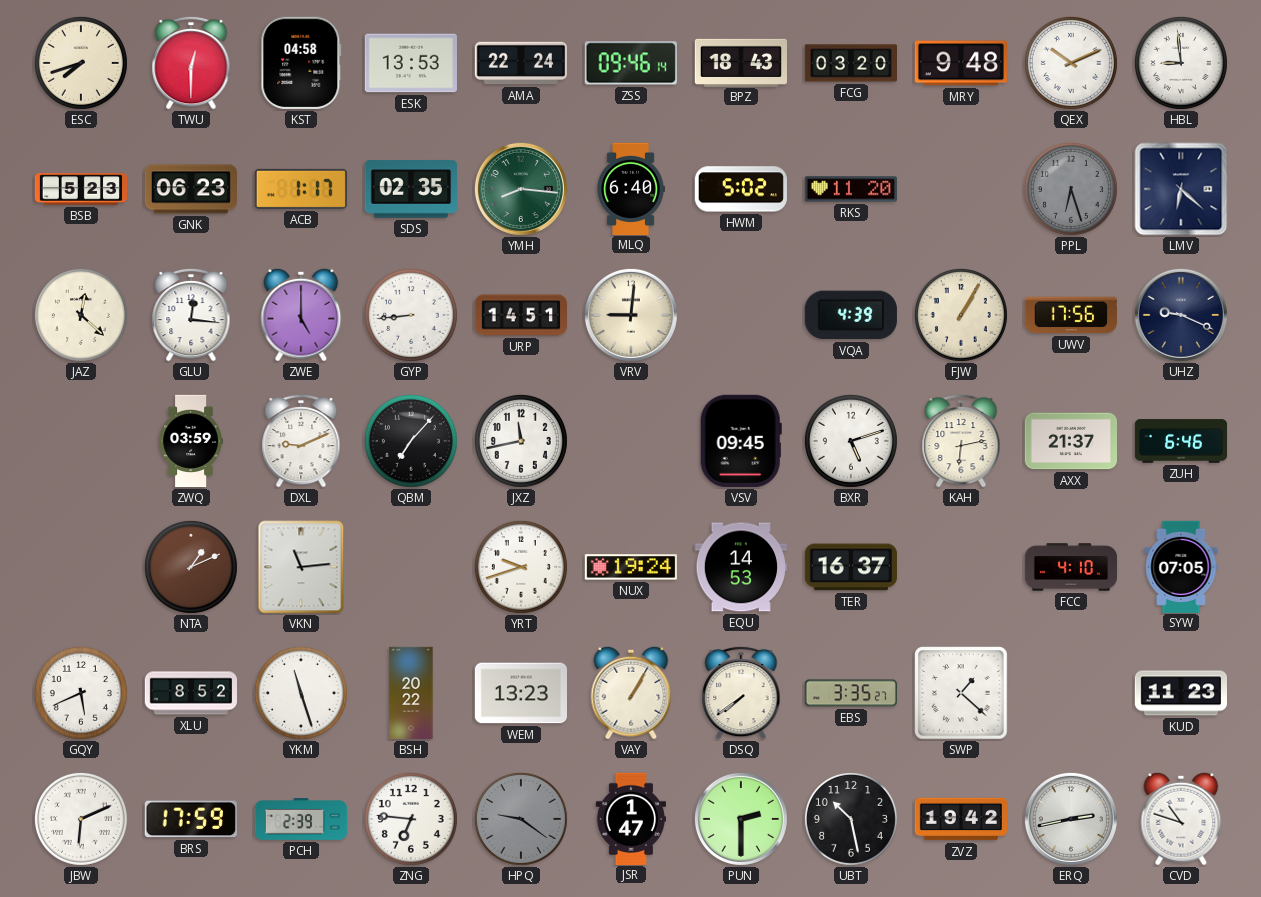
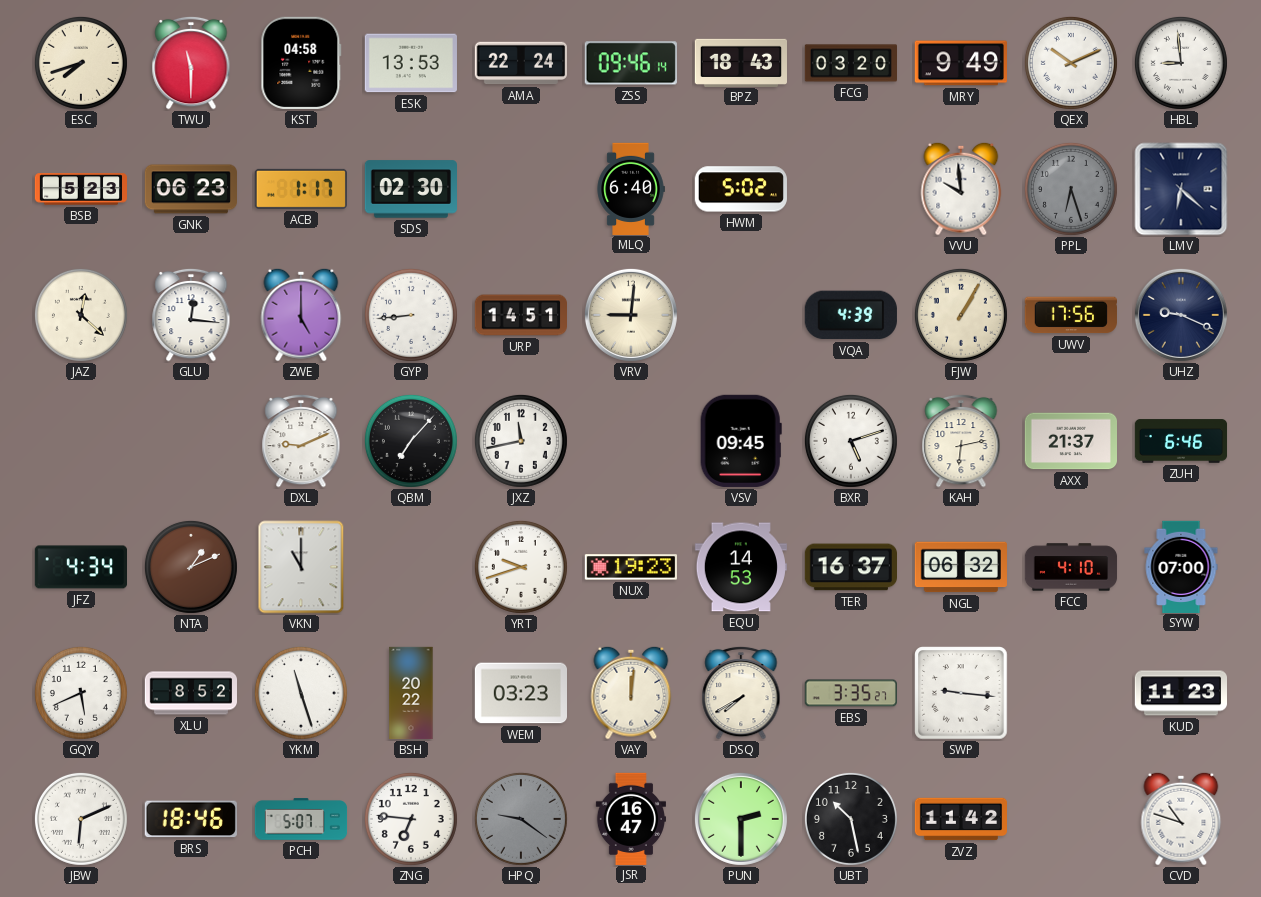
TWU: 12:30 -> 11:30 (191, 63)
MRY: 9:48 -> 9:49 (961, 63)
SDS: 02:35 -> 02:30 (410, 189)
YMH: 8:16 -> none (521, 189)
RKS: 11:20 -> none (850, 189)
VVU: none -> 9:59 (961, 189)
ZWQ: 03:59 -> none (191, 441)
JFZ: none -> 4:34 (80, 567)
VKN: 11:14 -> 11:00 (301, 567)
NUX: 19:24 -> 19:23 (630, 567)
NGL: none -> 06:32 (961, 567)
SYW: 07:05 -> 07:00 (1181, 566)
WEM: 13:23 -> 03:23 (520, 693)
VAY: 1:05 -> 12:01 (631, 693)
DSQ: 7:39 -> 7:40 (741, 693)
SWP: 1:22 -> 9:16 (961, 693)
BRS: 17:59 -> 18:46 (191, 819)
PCH: 2:39 -> 5:07 (301, 819)
JSR: 1:47 -> 16:47 (631, 818)
ZVZ: 19:42 -> 11:42 (961, 819)
ERQ: 2:43 -> none (1071, 819)
